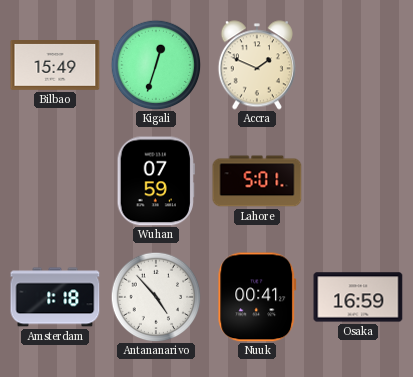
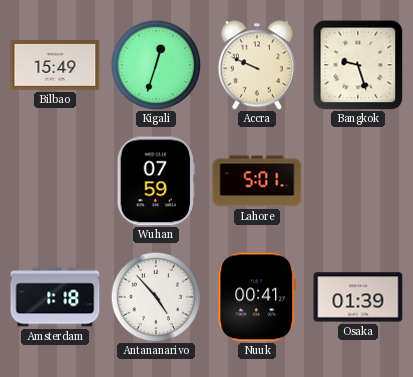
Accra: 1:49 -> 9:49 (257, 65)
Bangkok: none -> 9:27 (358, 65)
Osaka: 16:59 -> 01:39 (358, 297)
